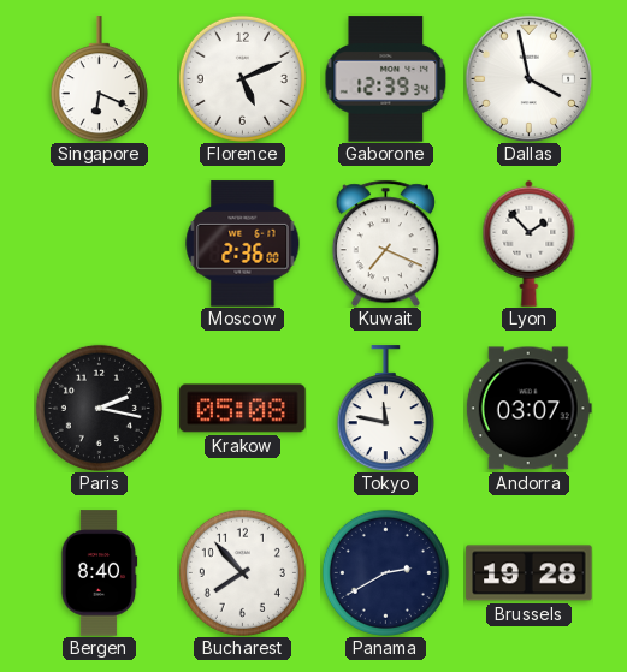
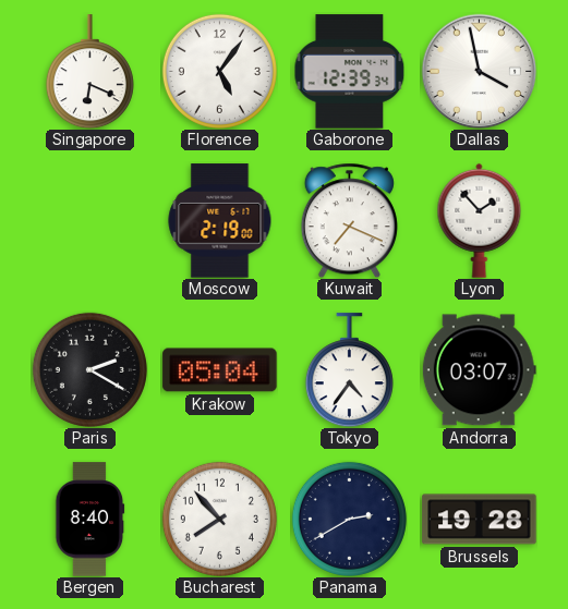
Florence: 5:11 -> 5:06 (219, 71)
Moscow: 2:36 -> 2:19 (220, 221)
Paris: 2:17 -> 2:20 (89, 369)
Krakow: 05:08 -> 05:04 (220, 370)
Tokyo: 11:47 -> 4:36 (349, 370)
